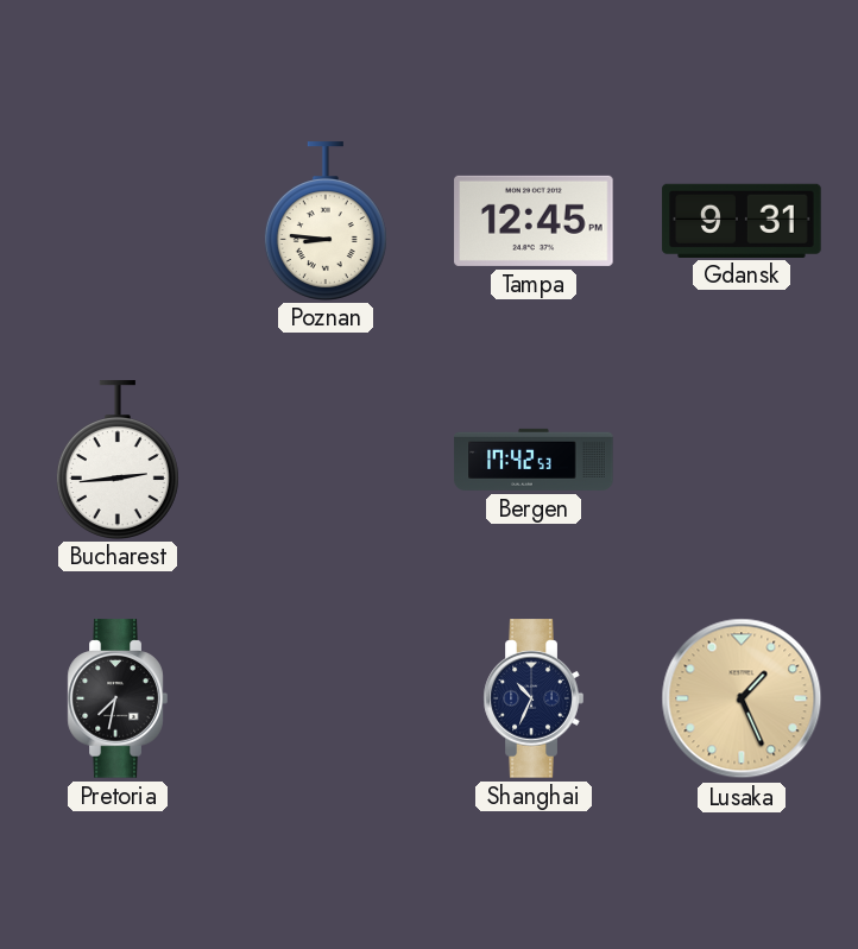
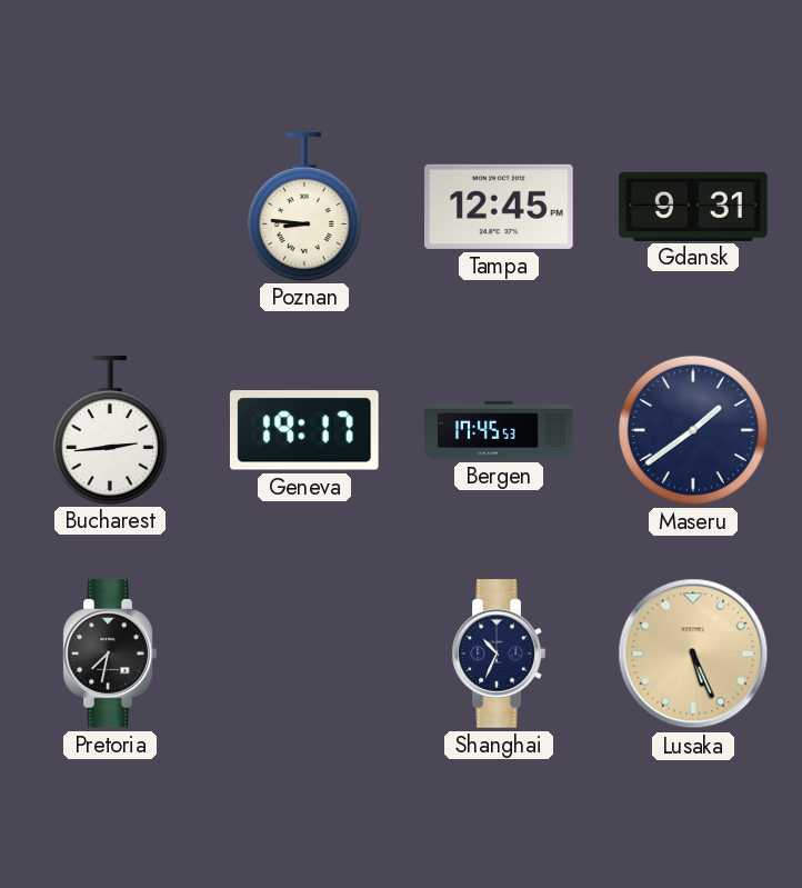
Geneva: none -> 19:17 (304, 430)
Bergen: 17:42 -> 17:45 (499, 430)
Maseru: none -> 1:39 (693, 430)
Lusaka: 1:26 -> 5:26 (693, 653)
